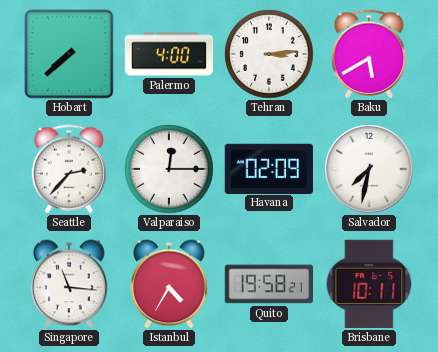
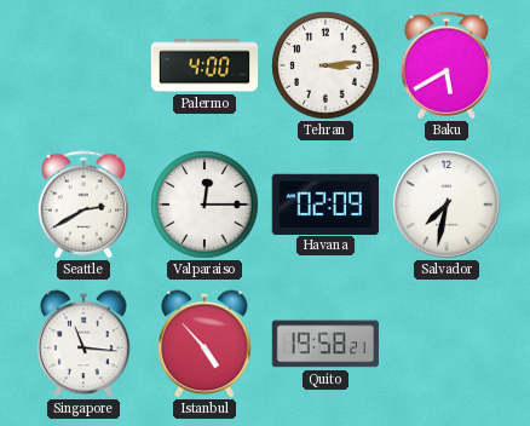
Hobart: 7:38 -> none (69, 54)
Seattle: 2:37 -> 2:40 (82, 205)
Istanbul: 4:35 -> 4:53 (204, 344)
Brisbane: 10:11 -> none (369, 284)
